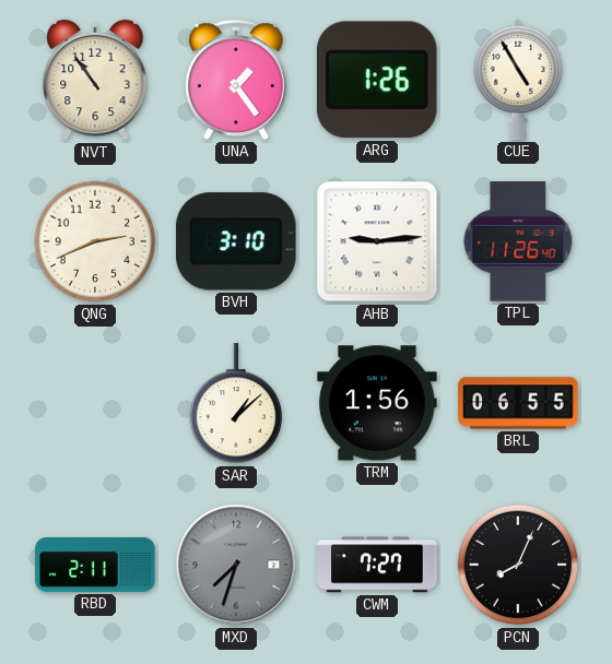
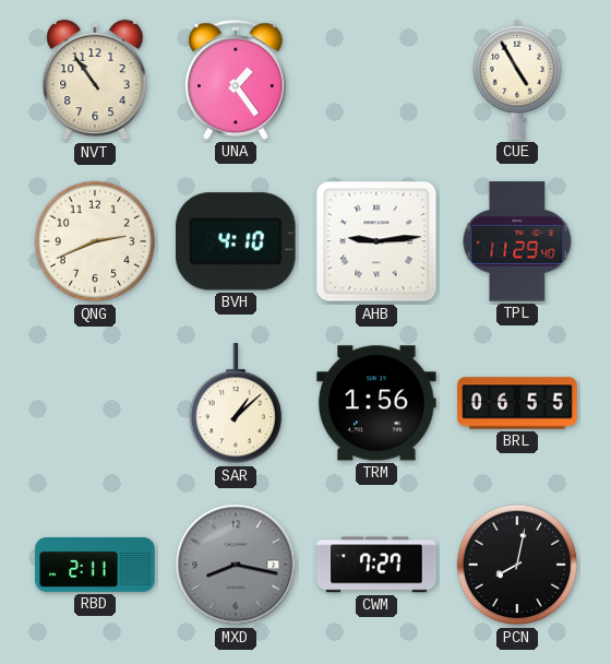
ARG: 1:26 -> none (377, 80)
BVH: 3:10 -> 4:10 (236, 241)
TPL: 11:26 -> 11:29 (517, 241)
MXD: 7:33 -> 8:17 (236, 565)
PCN: 8:04 -> 8:02 (517, 565)
